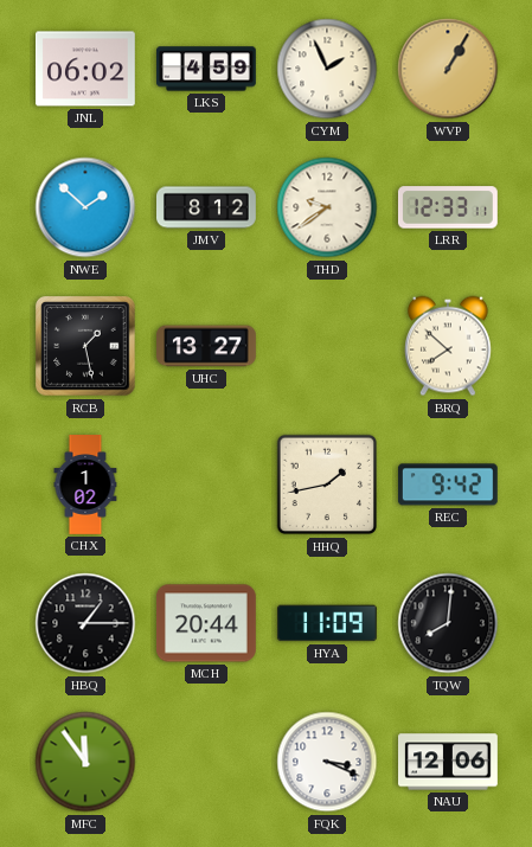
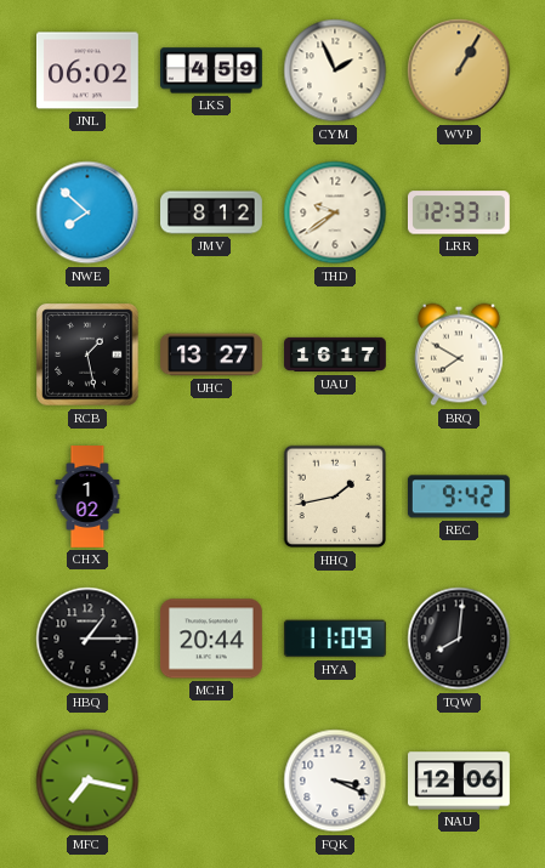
NWE: 1:52 -> 7:52 (87, 212)
UAU: none -> 16:17 (335, 354)
BRQ: 7:52 -> 7:50 (459, 354)
MFC: 11:54 -> 7:17 (87, 781)
